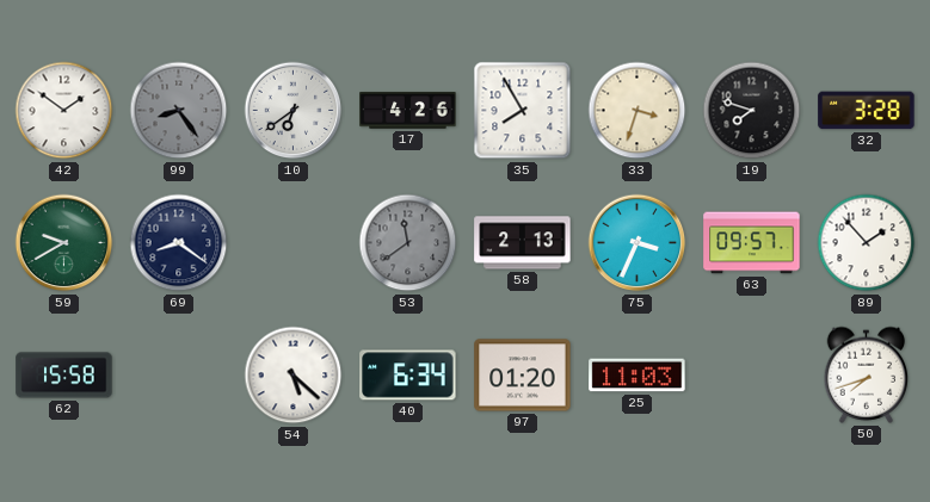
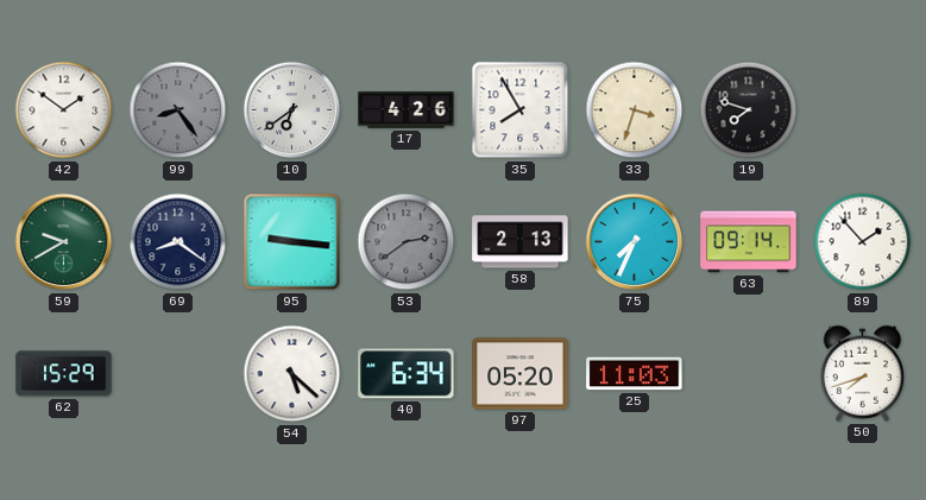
32: 3:28 -> none (867, 111)
95: none -> 9:16 (292, 242)
53: 11:39 -> 2:39 (407, 242)
75: 3:34 -> 7:34 (635, 242)
63: 09:57 -> 09:14 (749, 242)
62: 15:58 -> 15:29 (64, 374)
97: 01:20 -> 05:20 (521, 374)
